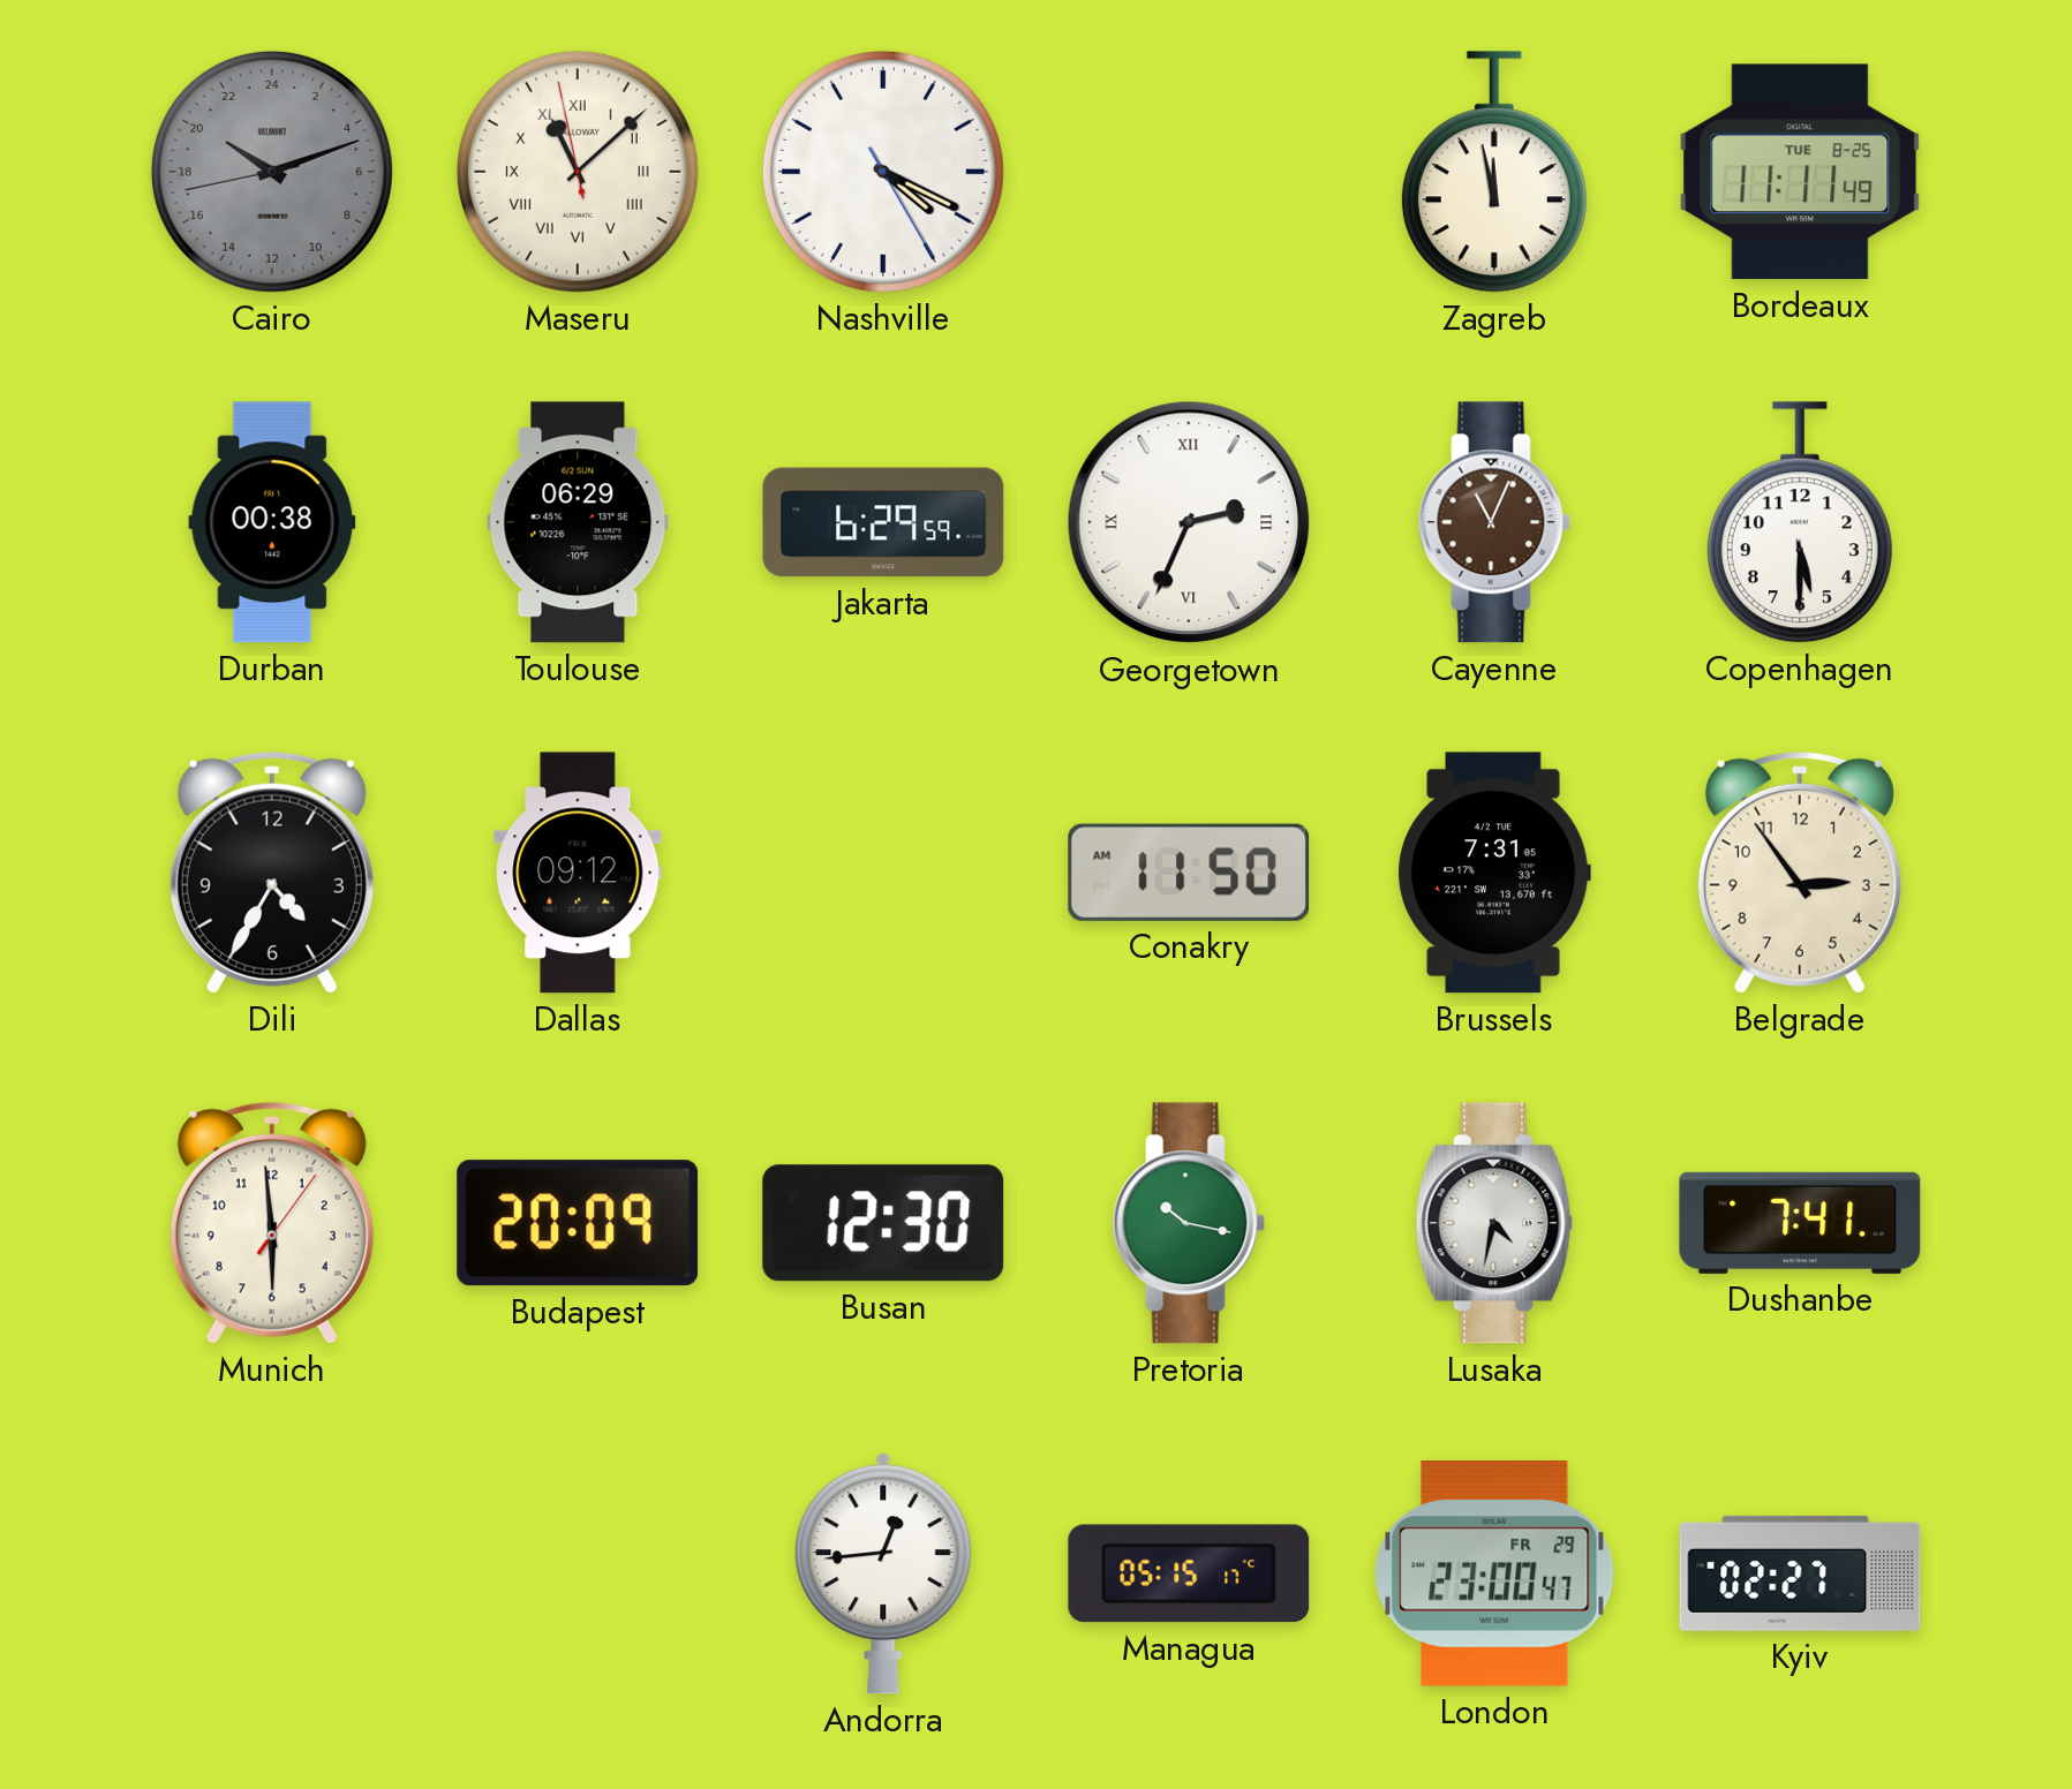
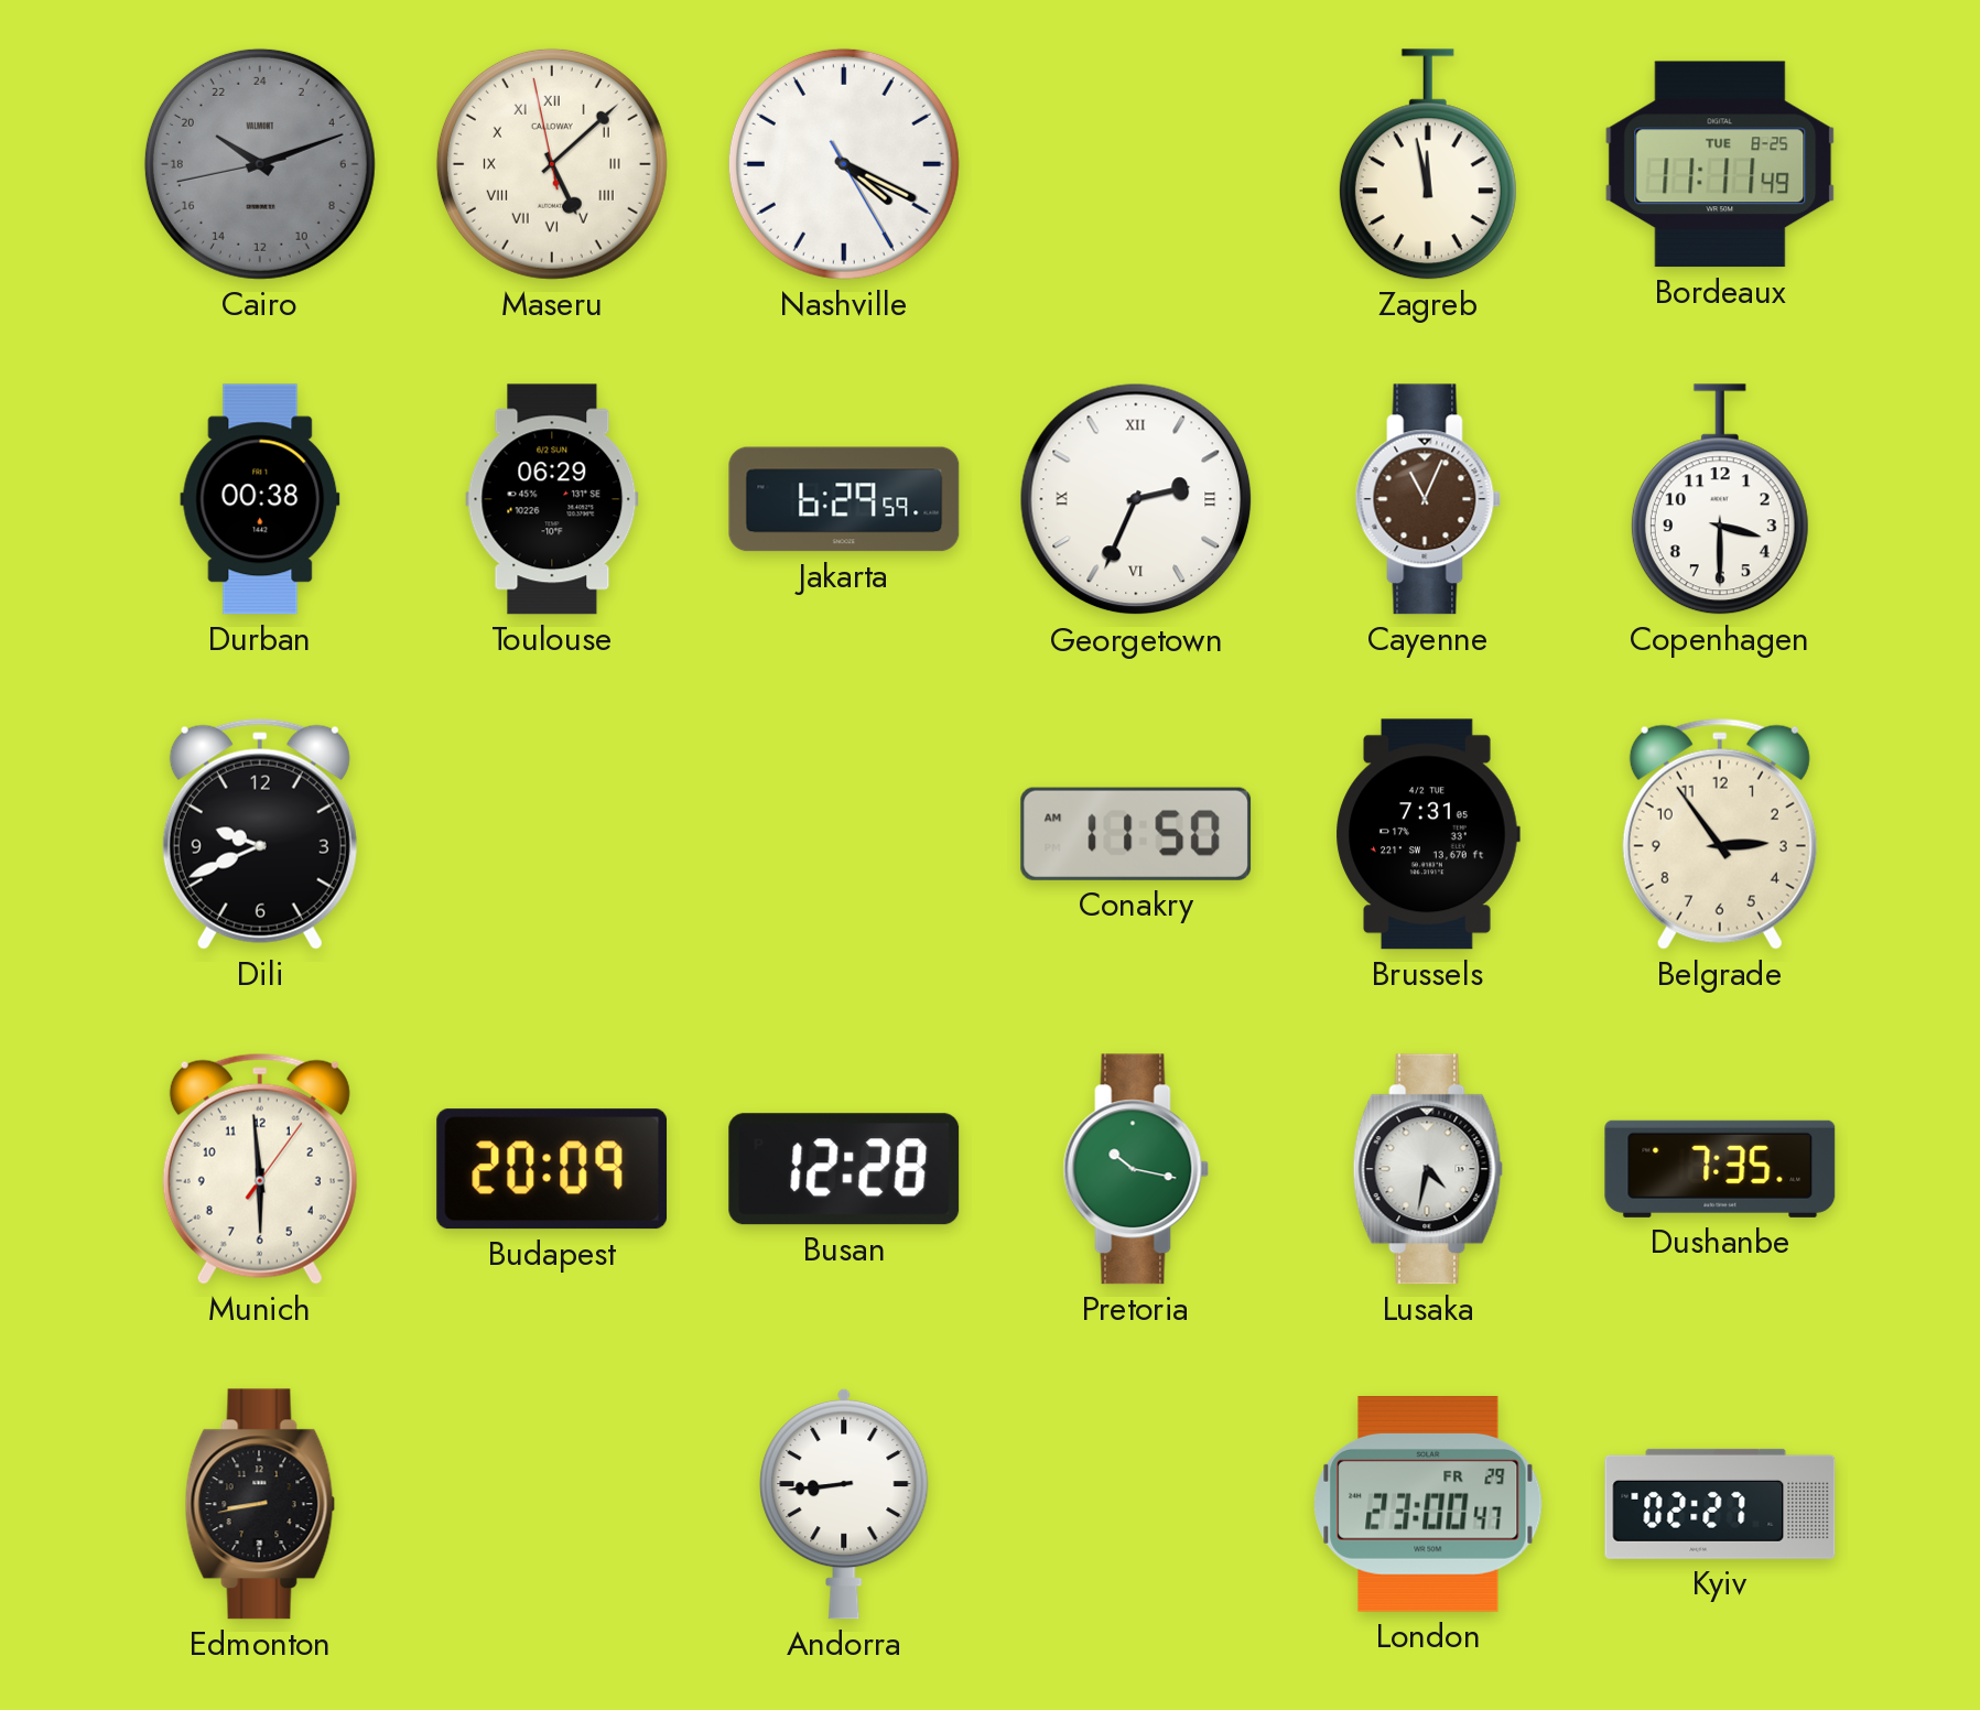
Maseru: 11:07 -> 5:07 (552, 164)
Copenhagen: 5:30 -> 3:30 (1720, 499)
Dili: 4:35 -> 9:41 (260, 834)
Dallas: 09:12 -> none (578, 873)
Busan: 12:30 -> 12:28 (844, 1169)
Dushanbe: 7:41 -> 7:35 (1720, 1169)
Edmonton: none -> 8:43 (260, 1504)
Andorra: 12:44 -> 8:44 (844, 1504)
Managua: 05:15 -> none (1189, 1573)
